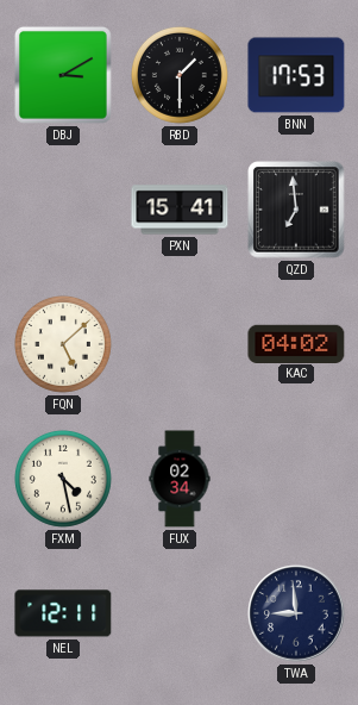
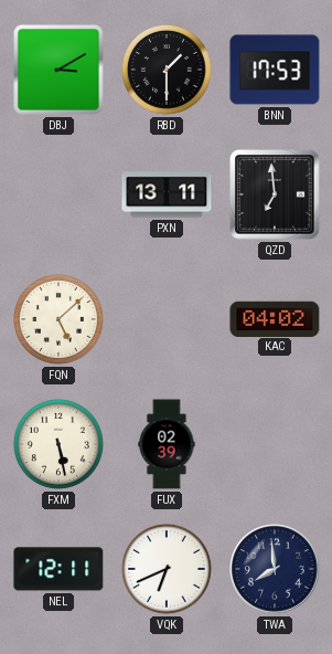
PXN: 15:41 -> 13:11 (167, 194)
FXM: 4:28 -> 5:28 (58, 444)
FUX: 02:34 -> 02:39 (167, 444)
VQK: none -> 6:41 (167, 569)
TWA: 8:59 -> 7:59 (275, 569)
